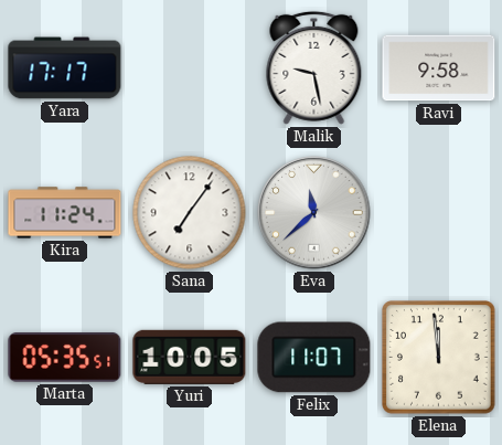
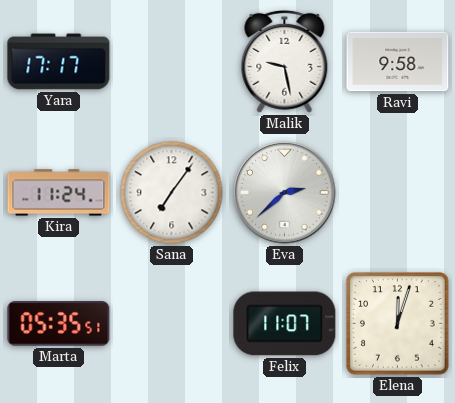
Eva: 11:38 -> 2:38 (285, 193)
Yuri: 10:05 -> none (190, 357)
Elena: 11:59 -> 12:03 (398, 324)
